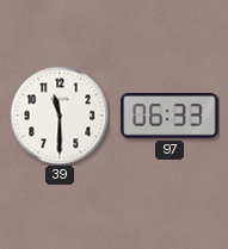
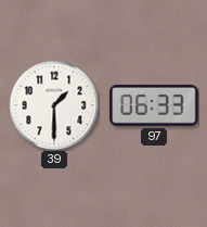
39: 11:30 -> 1:30 (54, 105)
